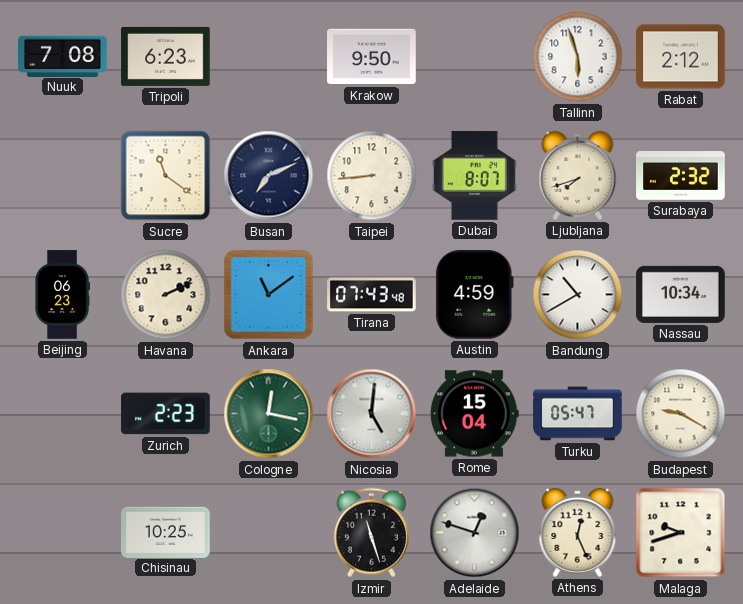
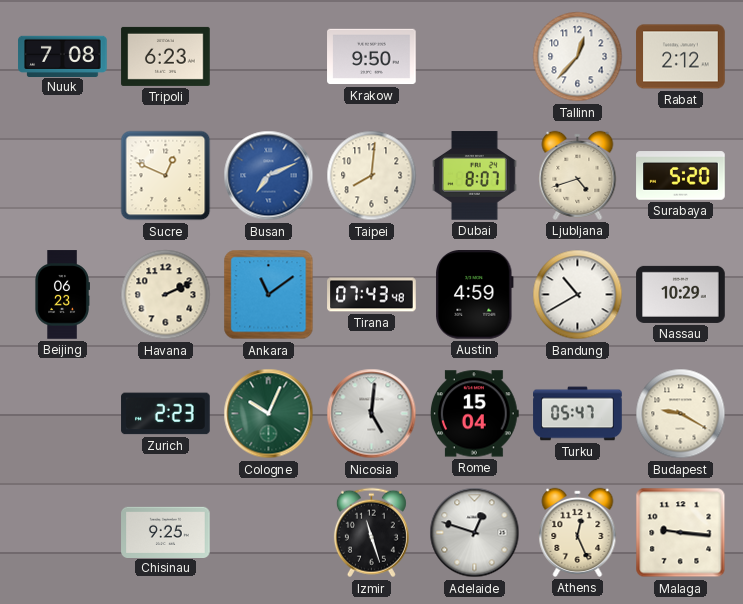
Tallinn: 5:57 -> 12:37 (578, 57)
Sucre: 11:21 -> 12:49 (166, 176)
Busan dial: navy -> blue (269, 176)
Taipei: 8:44 -> 8:01 (372, 176)
Ljubljana: 7:42 -> 4:42 (578, 175)
Surabaya: 2:32 -> 5:20 (681, 176)
Nassau: 10:34 -> 10:29 (681, 294)
Cologne: 12:17 -> 10:04 (269, 414)
Chisinau: 10:25 -> 9:25 (166, 532)
Malaga: 9:42 -> 9:16 (681, 533)
